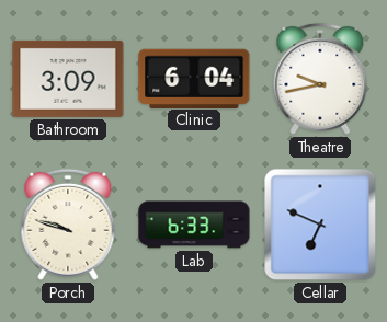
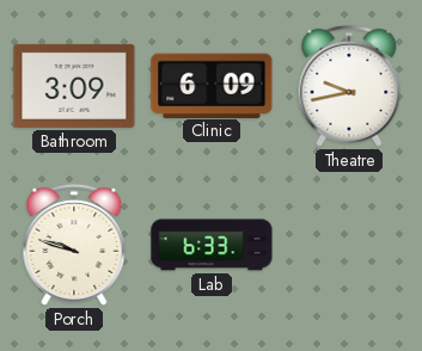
Clinic: 6:04 -> 6:09 (212, 85)
Cellar: 6:49 -> none (320, 225)
